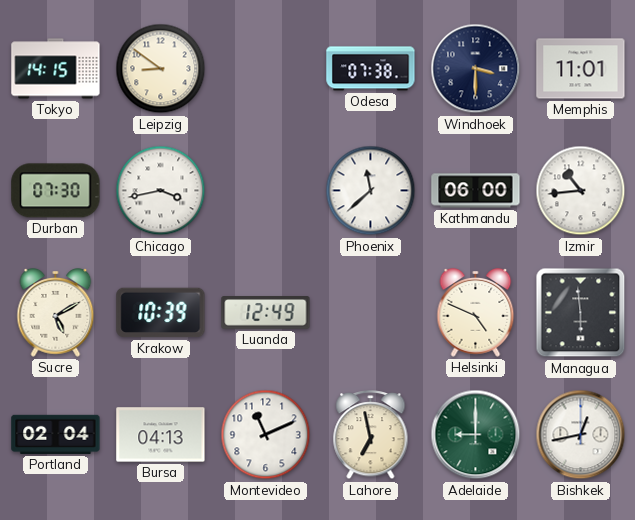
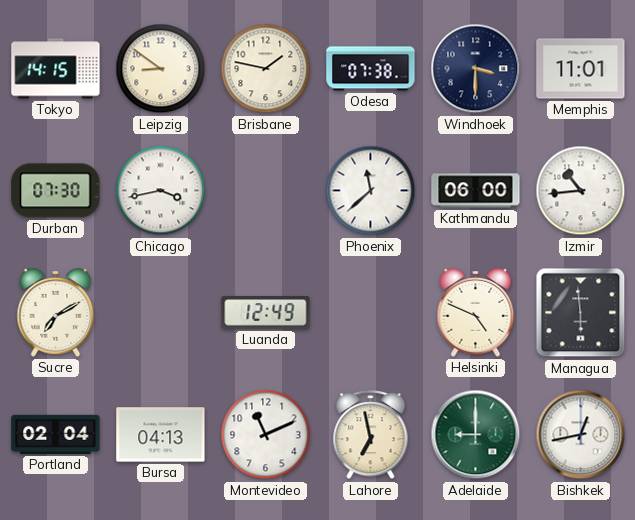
Brisbane: none -> 1:47 (266, 69)
Sucre: 5:10 -> 7:10 (56, 313)
Krakow: 10:39 -> none (161, 313)
